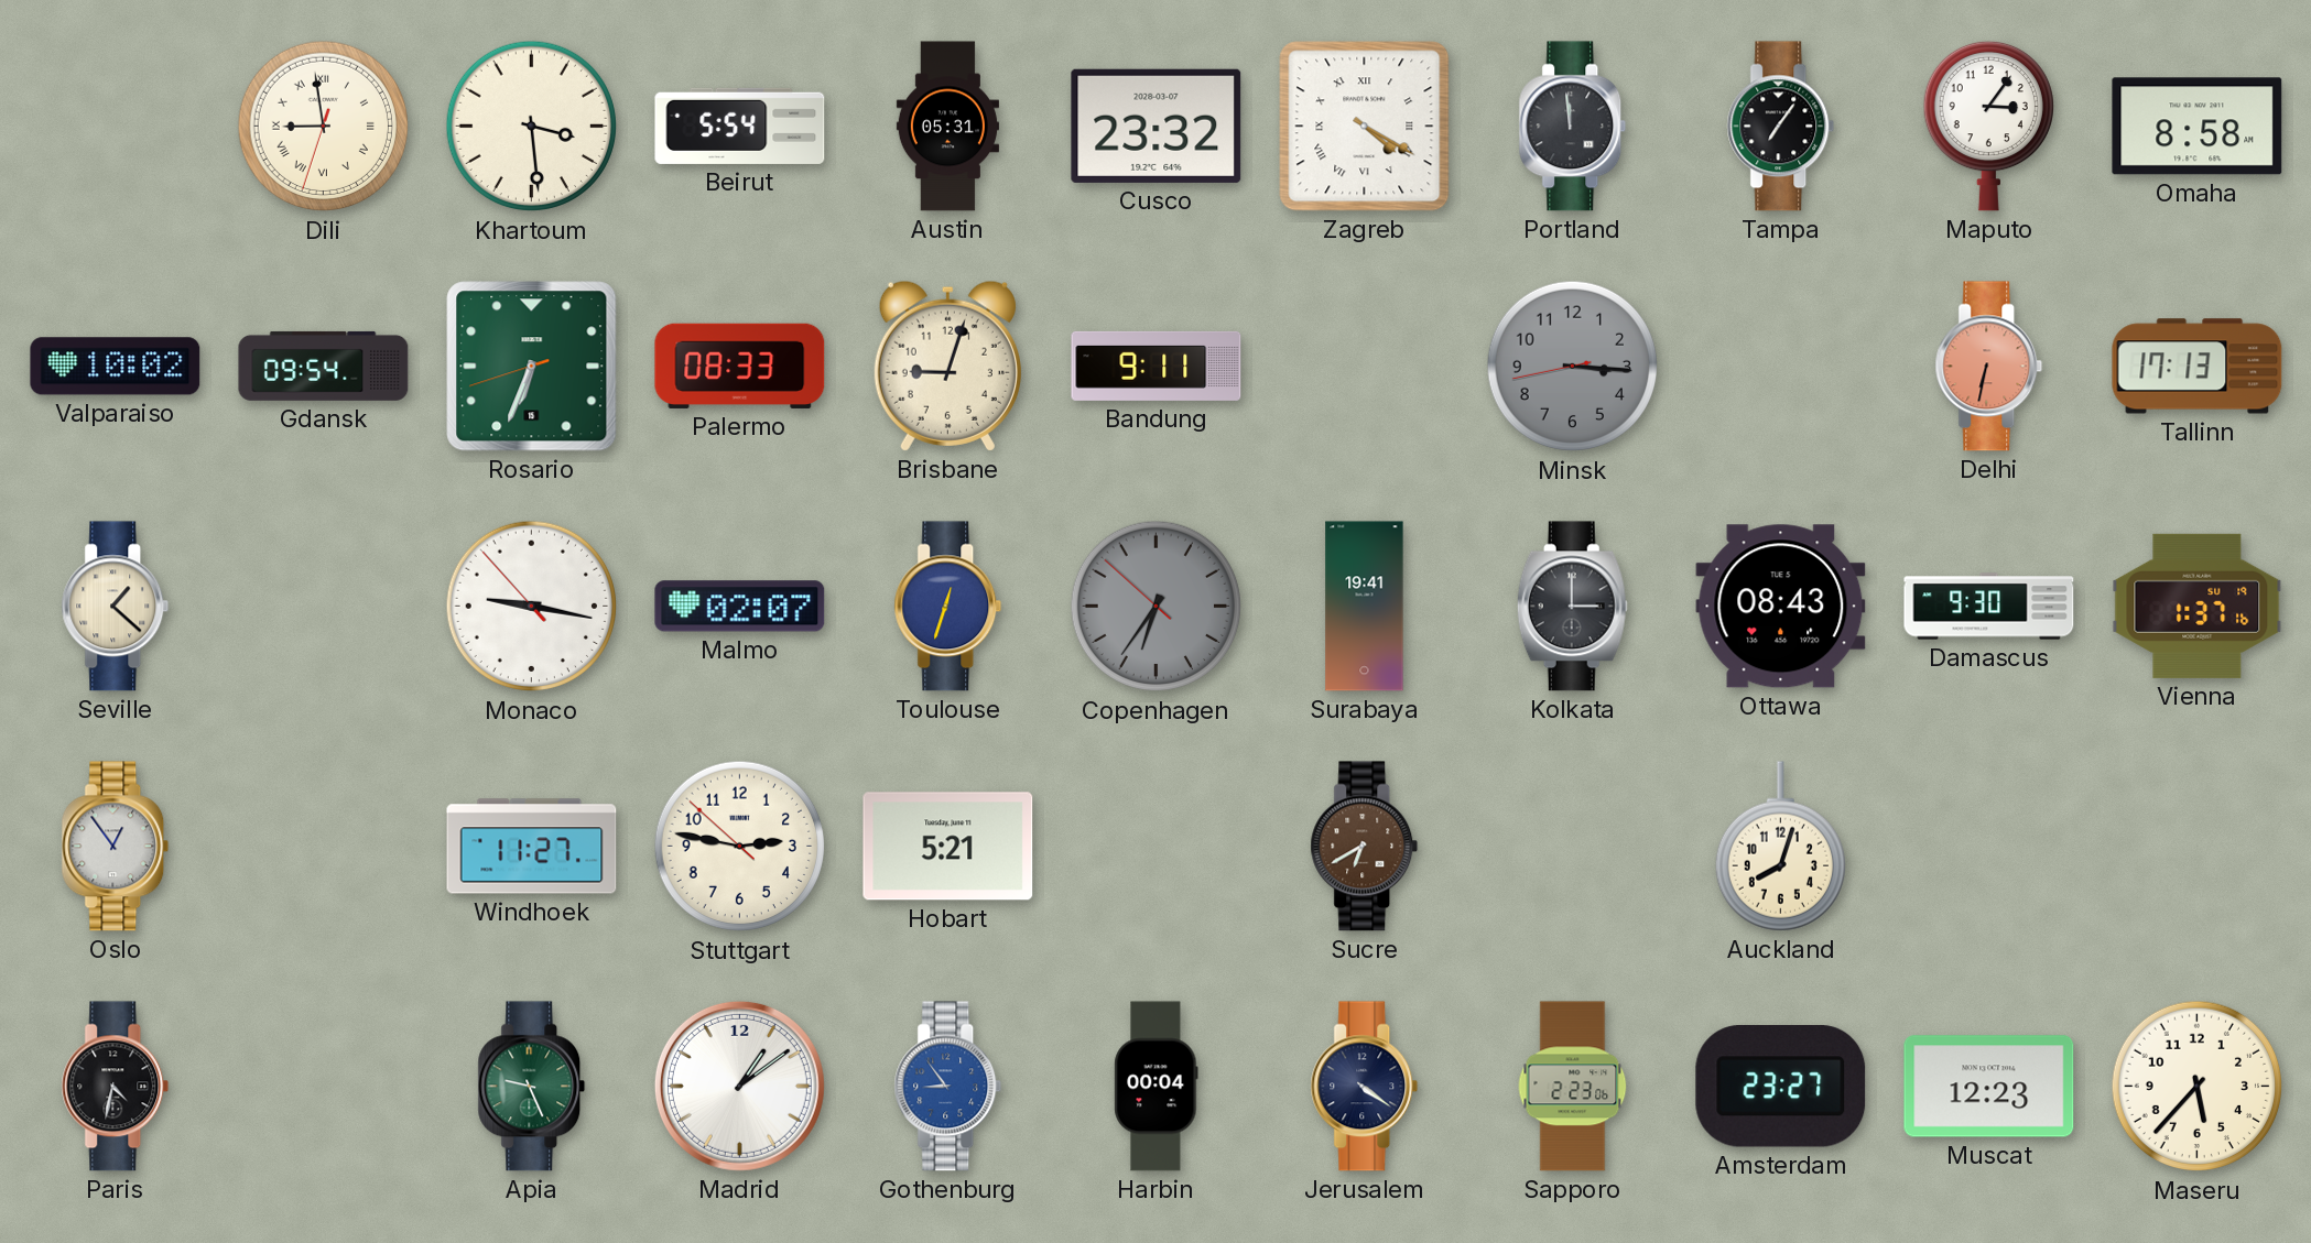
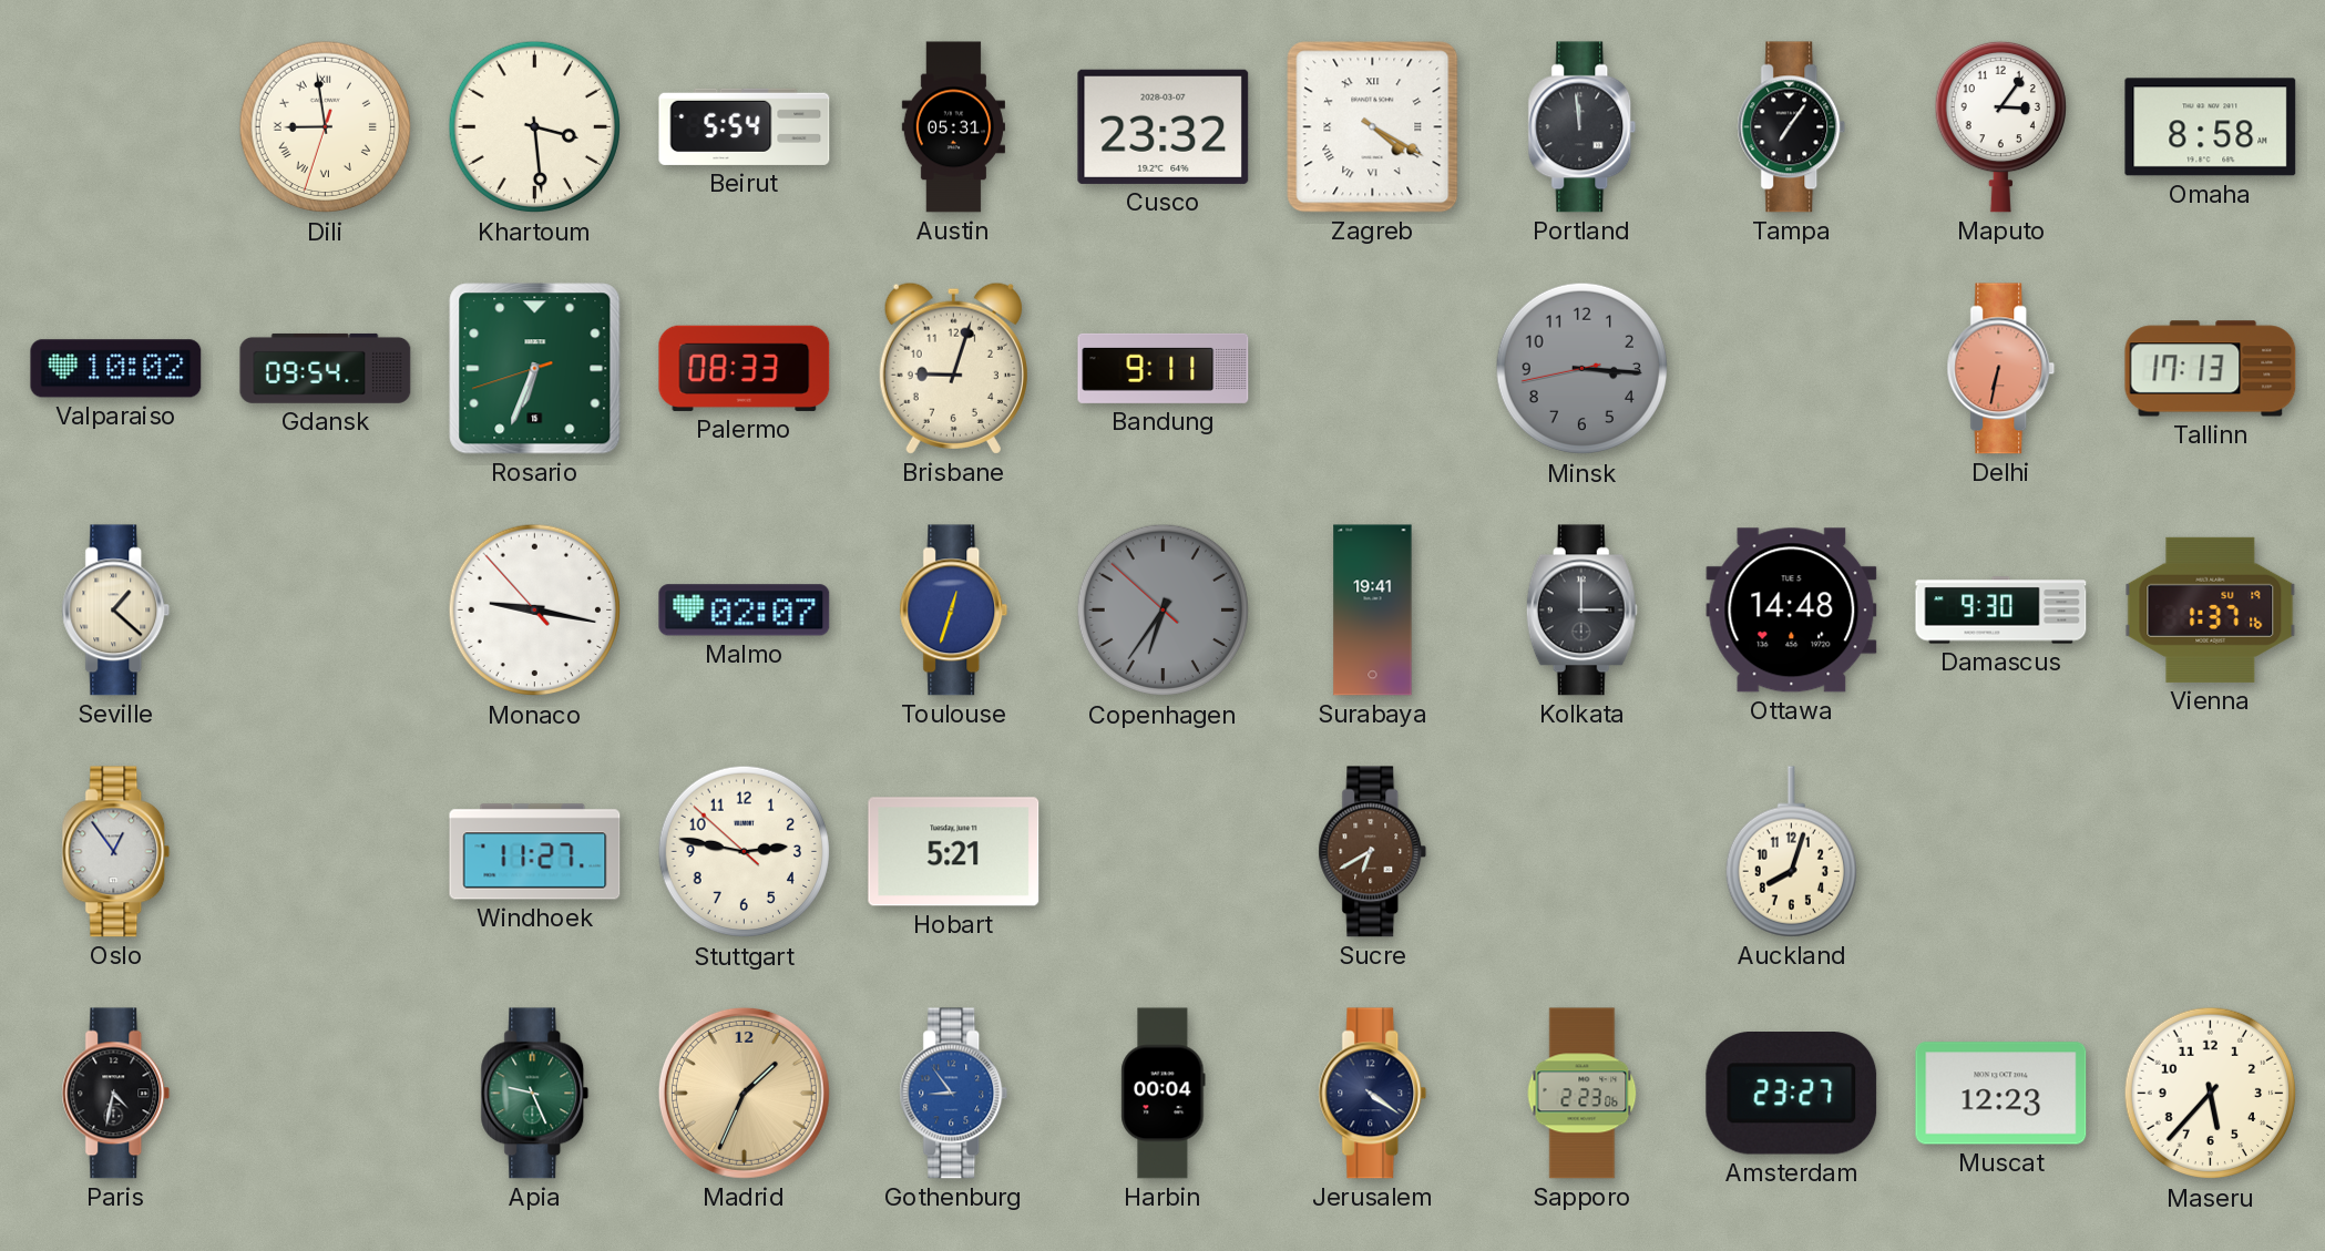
Ottawa: 08:43 -> 14:48 (1792, 611)
Madrid: 1:09 -> 1:34 (744, 1093)
Madrid dial: white -> champagne (744, 1093)
